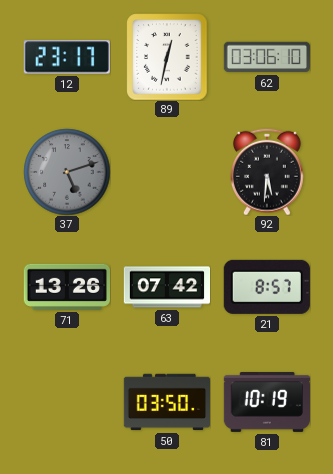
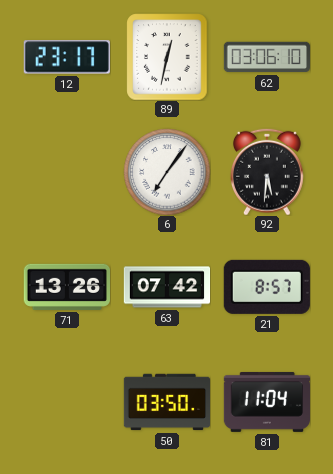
37: 5:12 -> none (67, 172)
6: none -> 7:06 (167, 172)
81: 10:19 -> 11:04 (266, 402)
